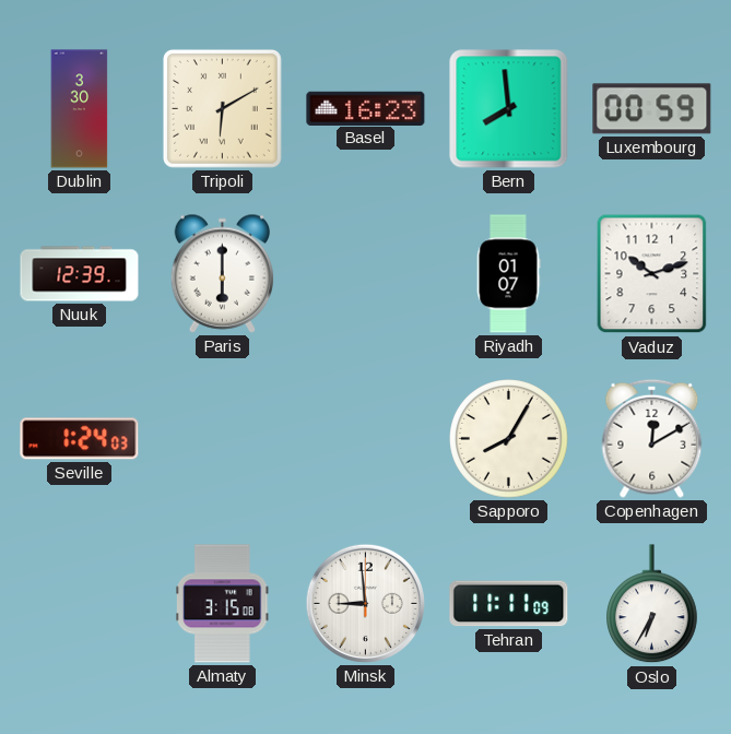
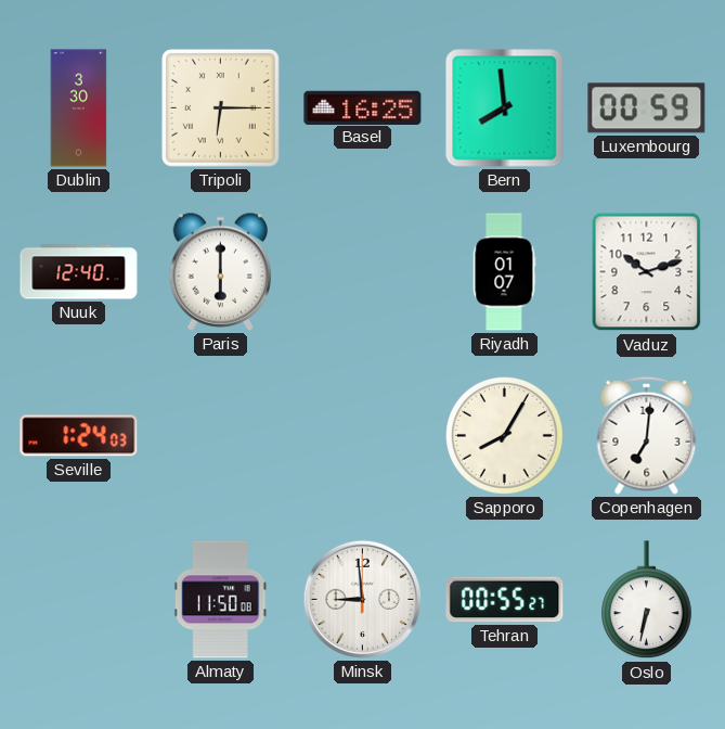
Tripoli: 6:10 -> 6:15 (220, 107)
Basel: 16:23 -> 16:25 (363, 107)
Nuuk: 12:39 -> 12:40 (79, 272)
Copenhagen: 12:10 -> 7:01 (647, 435)
Almaty: 3:15 -> 11:50 (220, 600)
Tehran: 11:11 -> 00:55 (505, 600)
Oslo: 6:35 -> 6:32 (647, 600)
